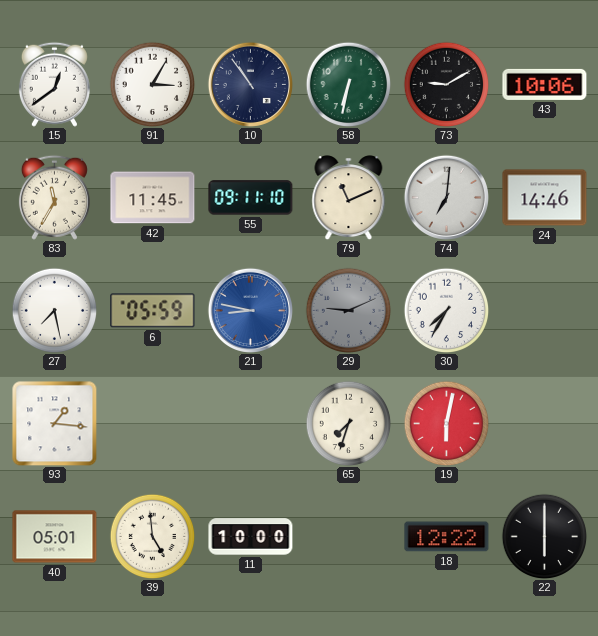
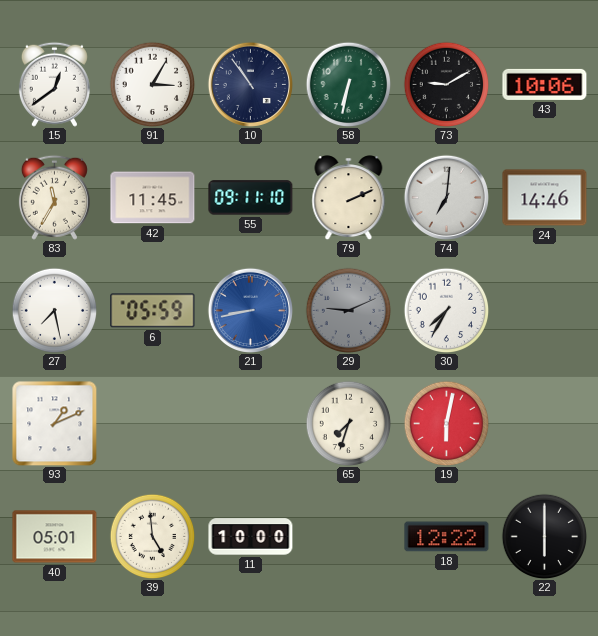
79: 11:11 -> 2:11 (349, 198)
21: 8:47 -> 8:43 (250, 310)
93: 1:16 -> 1:11 (55, 424)
